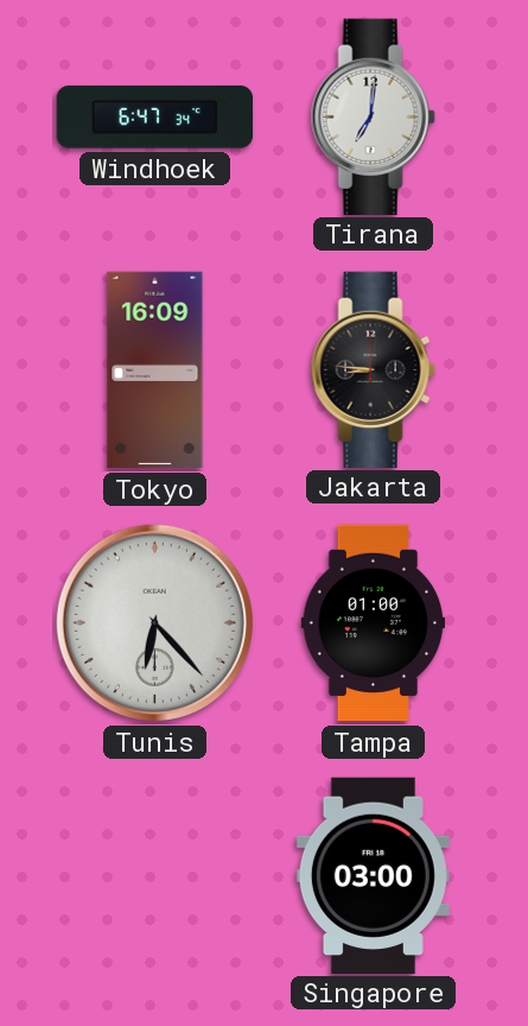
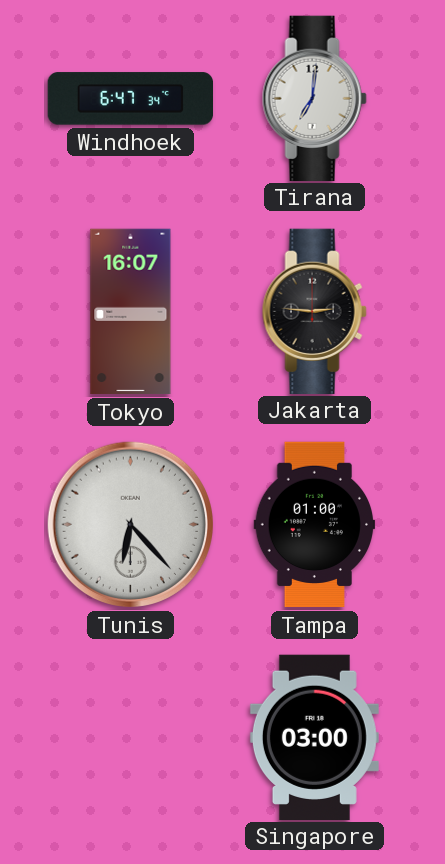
Tokyo: 16:09 -> 16:07 (131, 312)
Jakarta: 8:46 -> 2:46 (314, 311)
